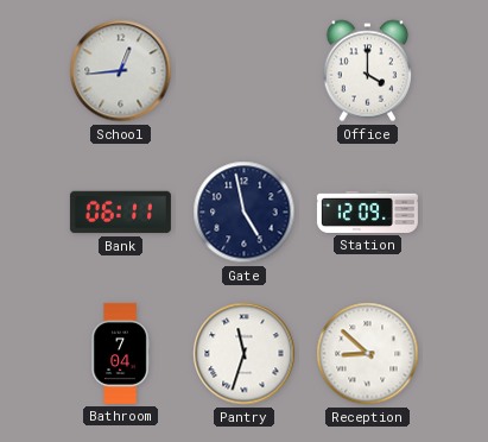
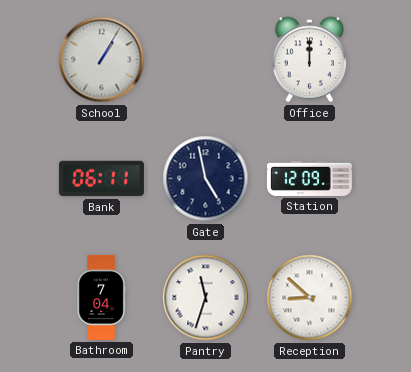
School: 12:44 -> 1:05 (102, 60)
Office: 4:00 -> 12:00 (309, 60)
